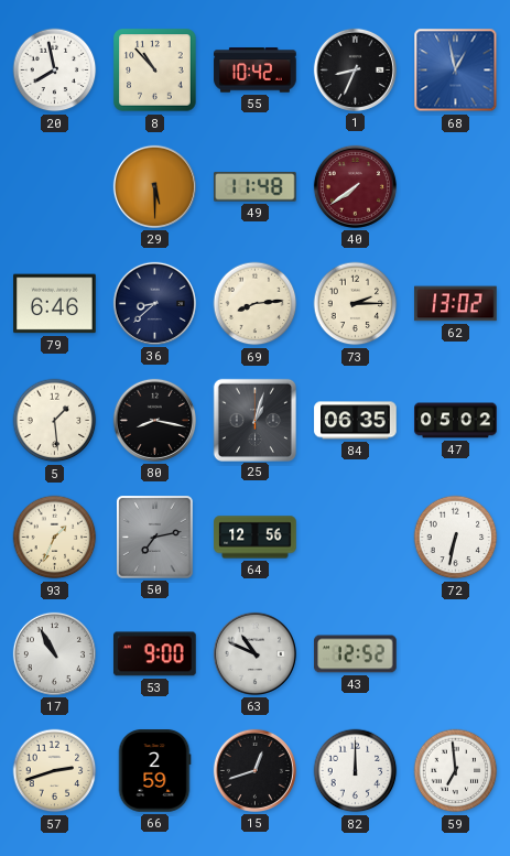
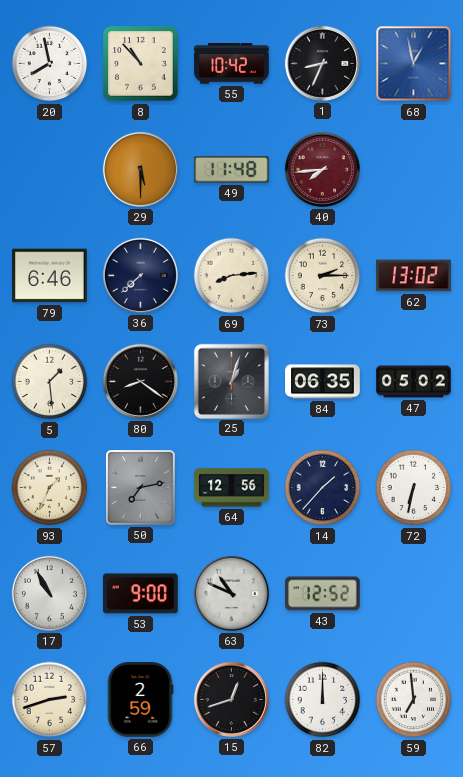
40: 7:39 -> 7:44 (322, 169)
36: 8:38 -> 7:38 (140, 275)
80: 8:17 -> 8:21 (140, 381)
14: none -> 1:37 (323, 488)
